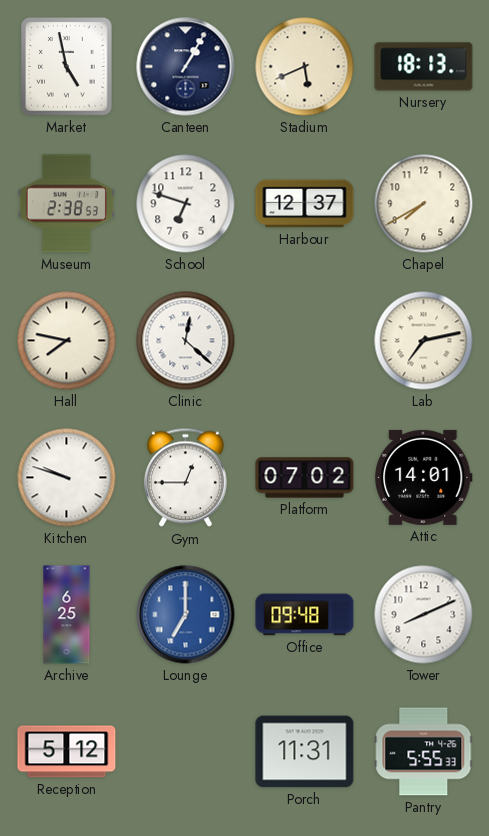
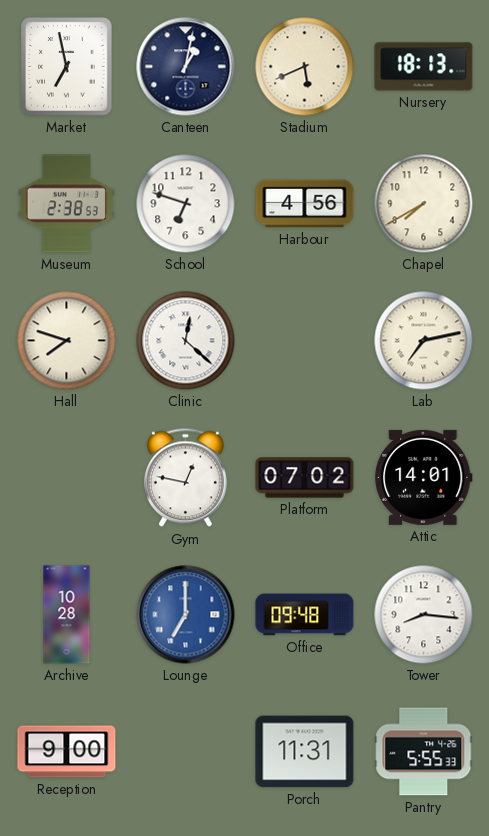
Market: 4:58 -> 6:58 (67, 67)
Canteen: 1:05 -> 1:02 (186, 67)
Harbour: 12:37 -> 4:56 (305, 204)
Hall: 7:47 -> 7:48 (67, 341)
Kitchen: 9:48 -> none (67, 478)
Gym: 12:45 -> 12:47 (185, 478)
Archive: 6:25 -> 10:28 (67, 615)
Tower: 8:11 -> 8:16 (424, 615)
Reception: 5:12 -> 9:00 (67, 752)
